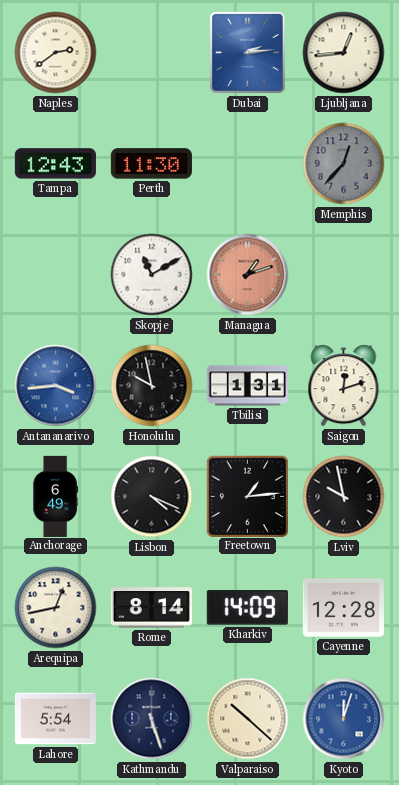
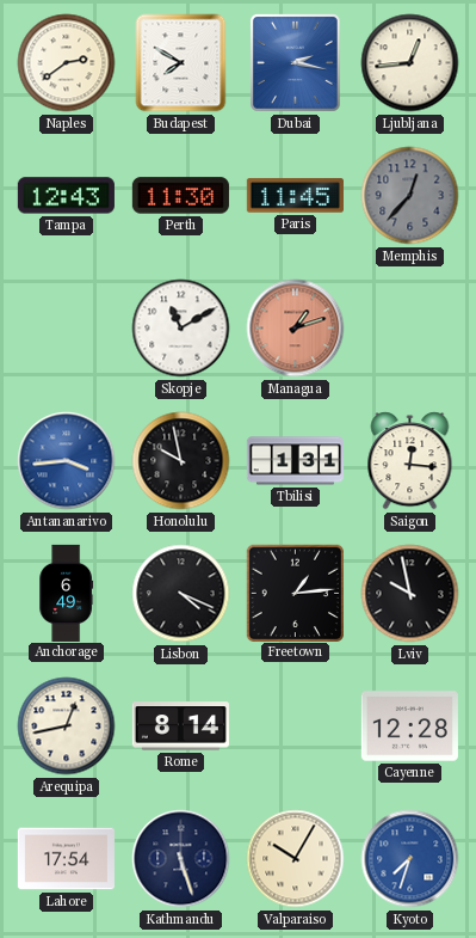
Budapest: none -> 7:50 (181, 63)
Dubai: 2:14 -> 2:17 (295, 63)
Paris: none -> 11:45 (295, 196)
Saigon: 12:12 -> 12:16 (410, 461)
Kharkiv: 14:09 -> none (247, 608)
Lahore: 5:54 -> 17:54 (66, 859)
Valparaiso: 10:22 -> 10:05 (296, 859)
Kyoto: 12:03 -> 7:33 (410, 859)
